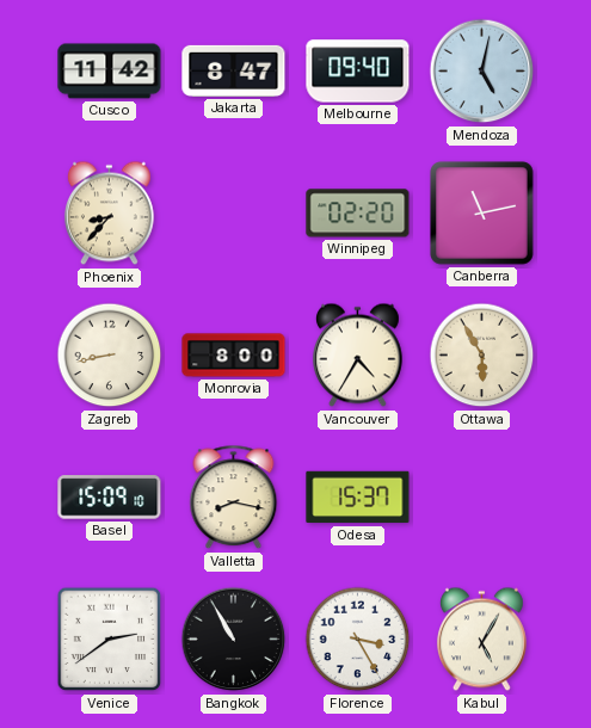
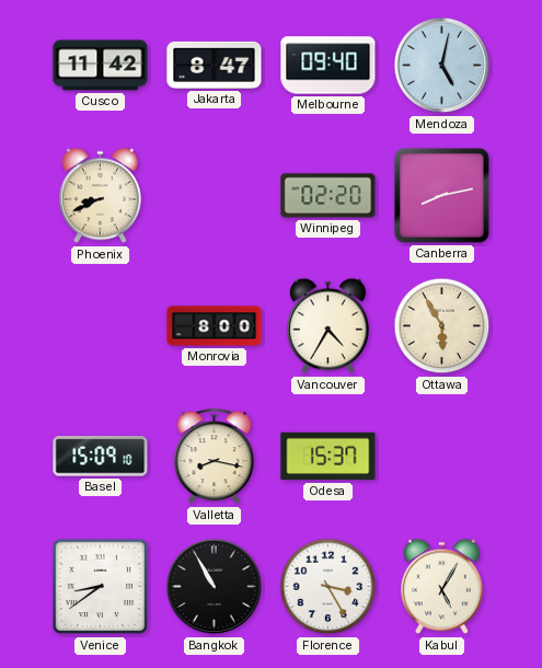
Phoenix: 8:37 -> 8:41 (100, 196)
Canberra: 11:13 -> 8:13 (442, 196)
Zagreb: 8:43 -> none (110, 356)
Venice: 2:39 -> 8:39 (101, 587)
